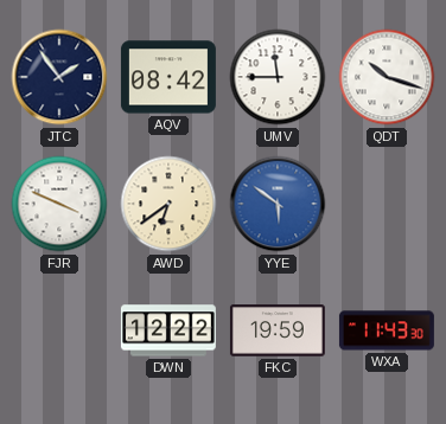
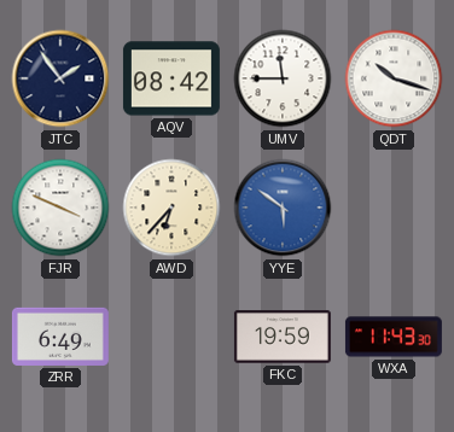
AWD: 6:39 -> 6:37 (171, 208)
ZRR: none -> 6:49 (60, 337)
DWN: 12:22 -> none (168, 330)
